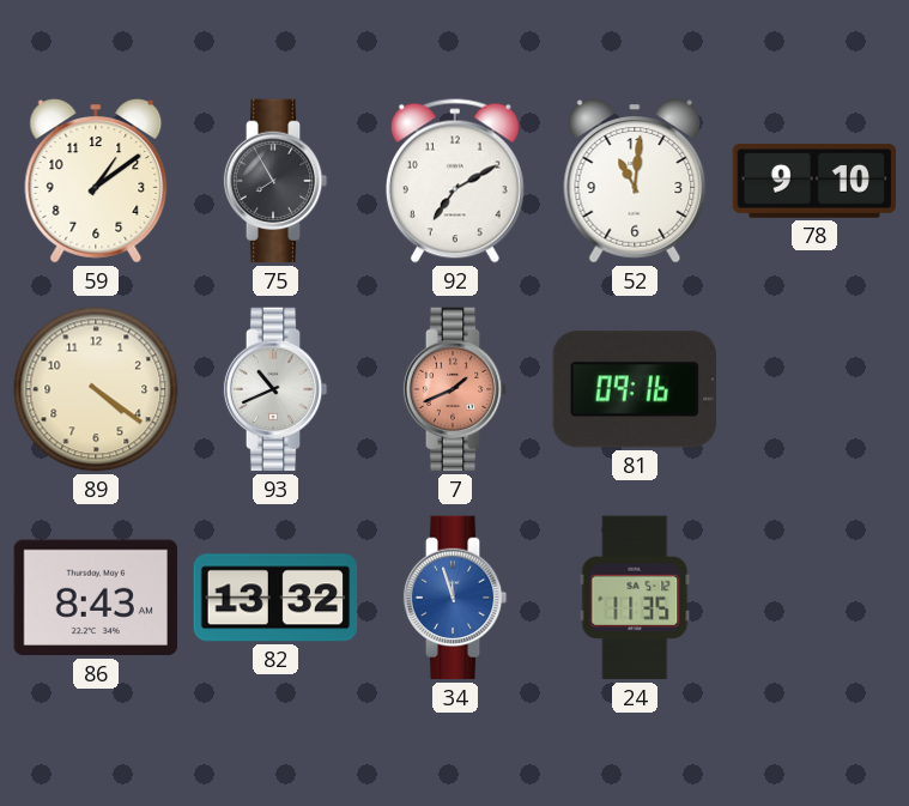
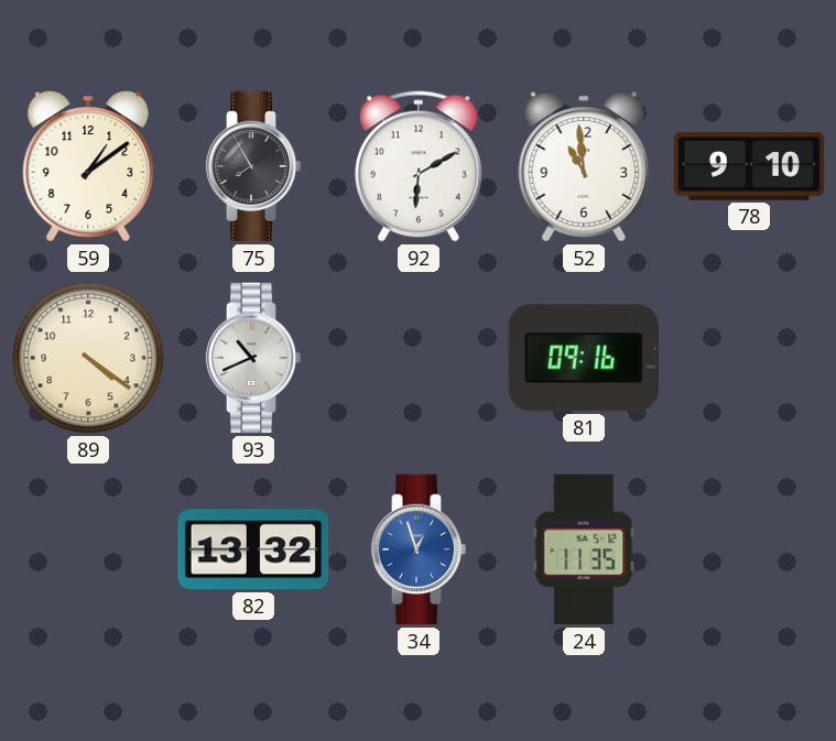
92: 7:10 -> 6:10 (419, 166)
52: 11:01 -> 10:59 (584, 166)
7: 1:41 -> none (455, 389)
86: 8:43 -> none (96, 598)
34: 11:57 -> 12:57 (419, 549)
